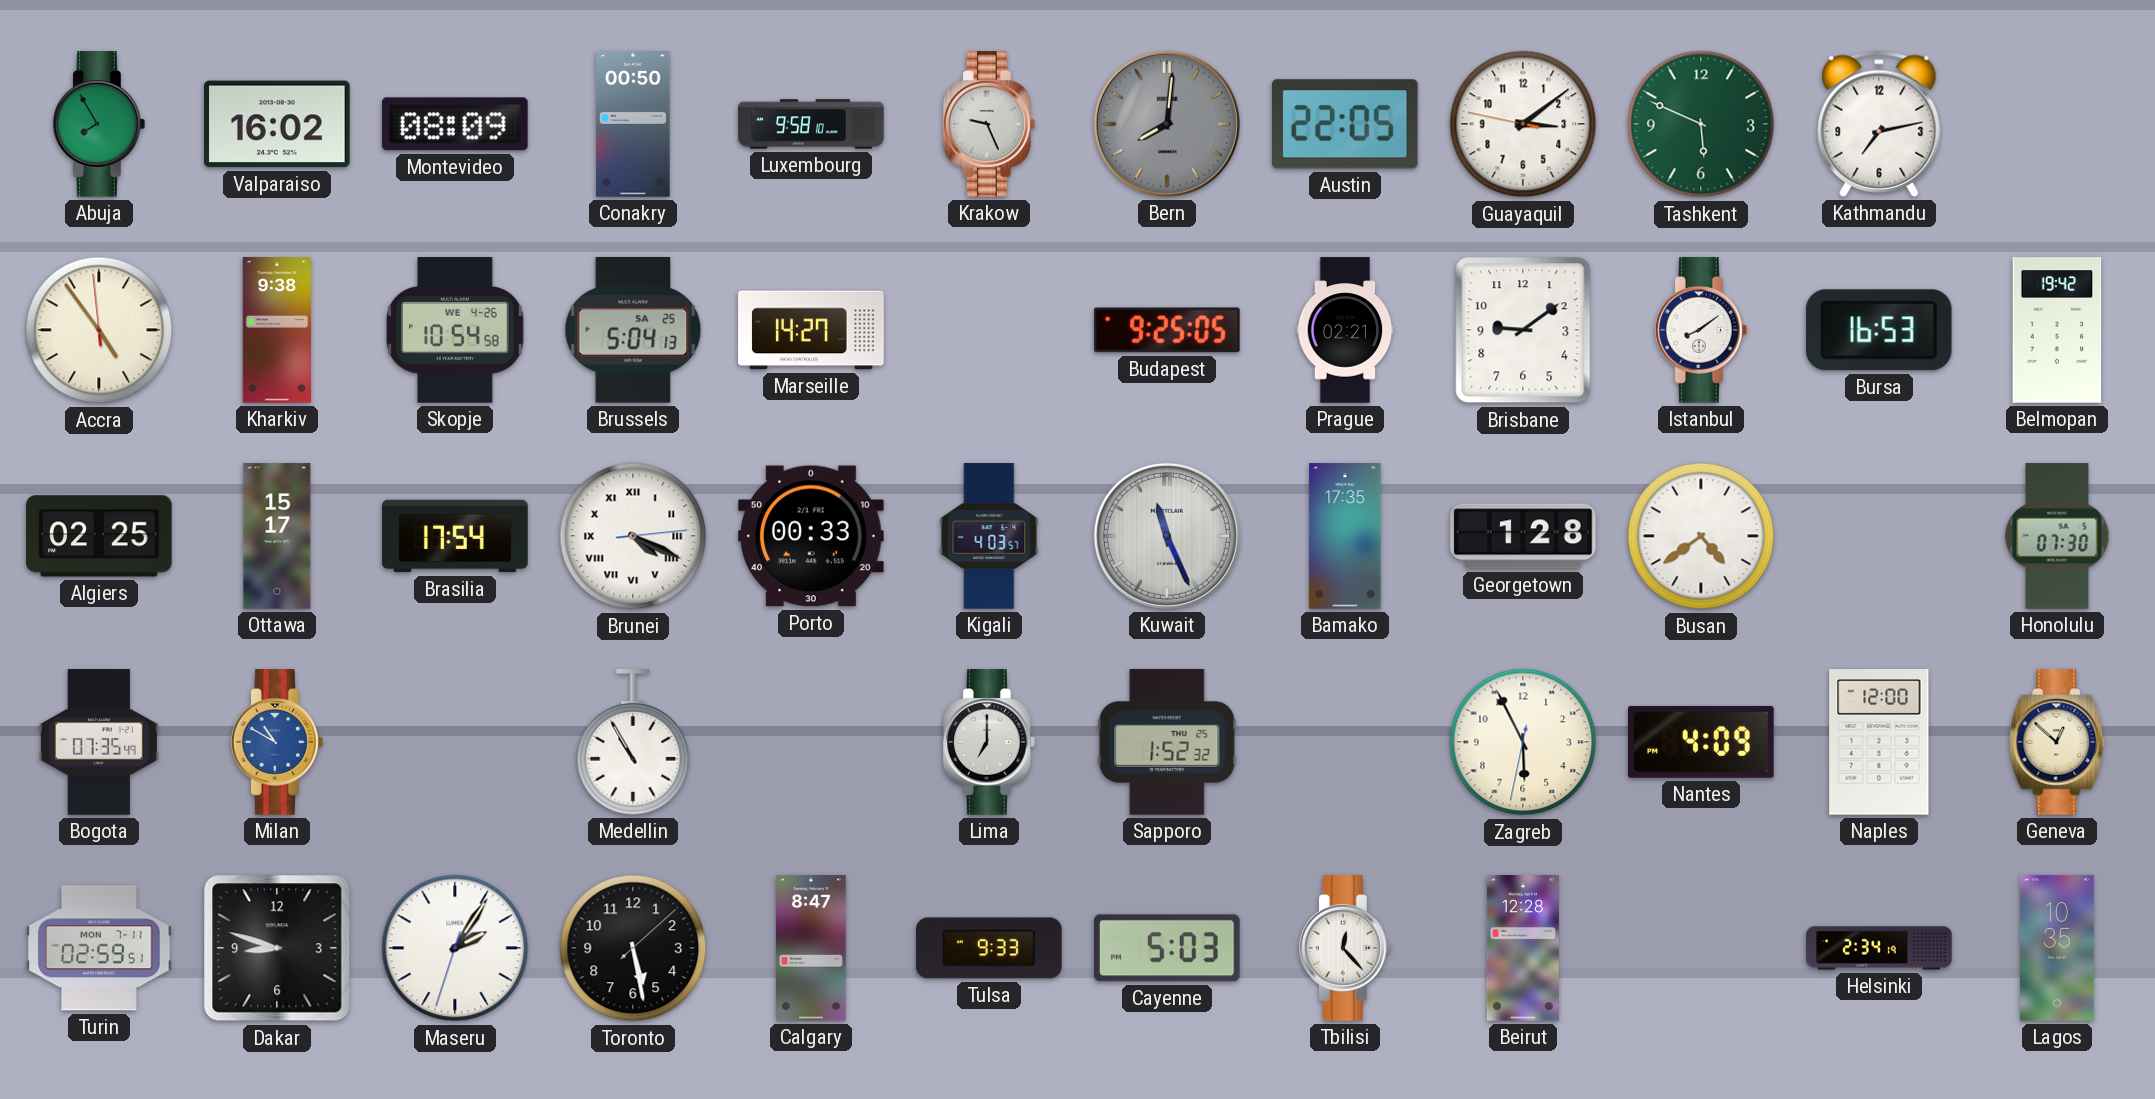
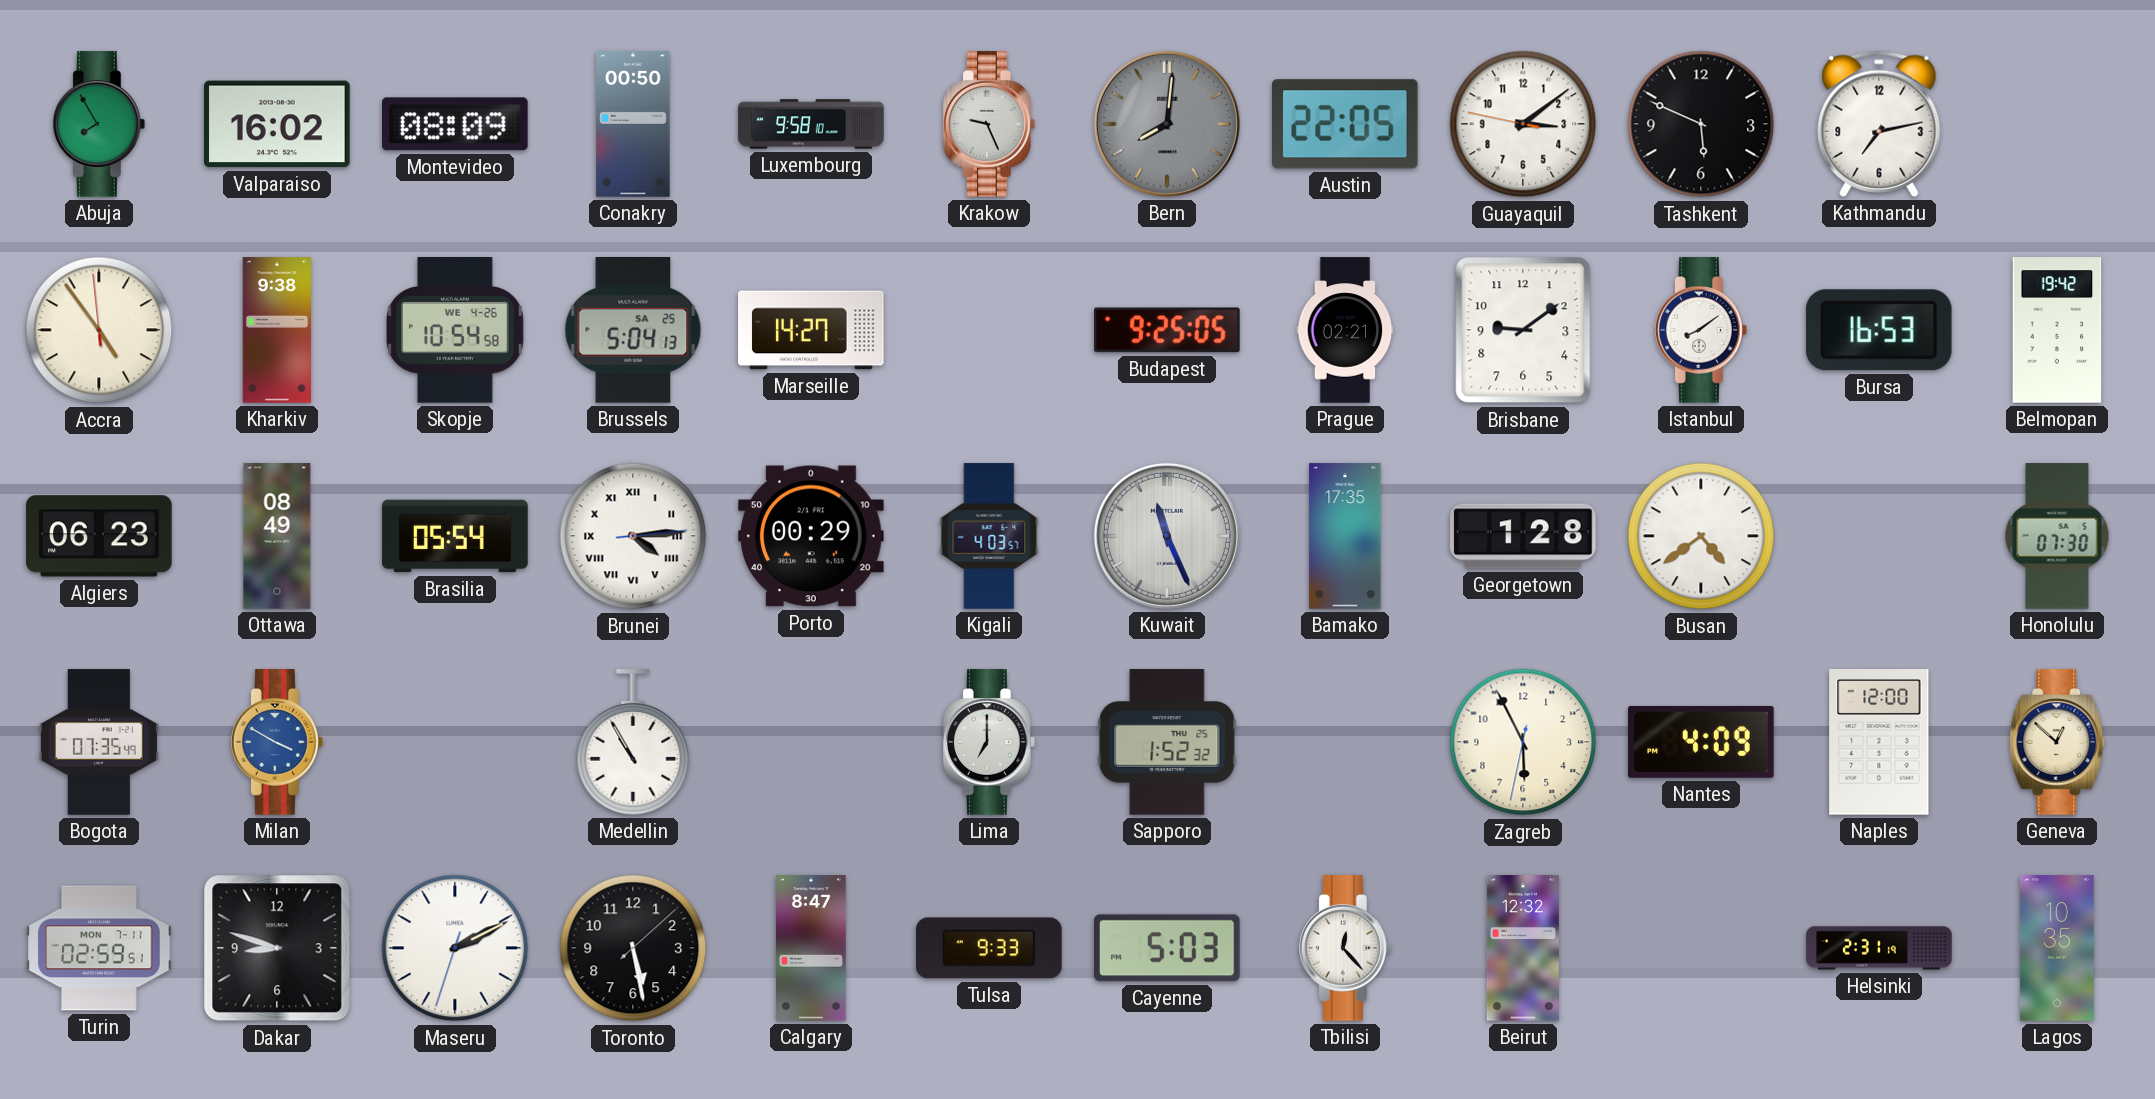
Tashkent dial: green -> black (1701, 124)
Algiers: 02:25 -> 06:23 (99, 536)
Ottawa: 15:17 -> 08:49 (277, 536)
Brasilia: 17:54 -> 05:54 (455, 536)
Brunei: 4:19 -> 4:14 (633, 536)
Porto: 00:33 -> 00:29 (811, 536)
Milan: 10:50 -> 3:50 (277, 742)
Maseru: 2:05 -> 2:10 (455, 948)
Beirut: 12:28 -> 12:32 (1523, 948)
Helsinki: 2:34 -> 2:31 (1879, 948)
